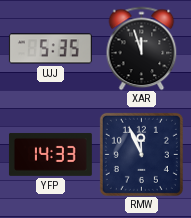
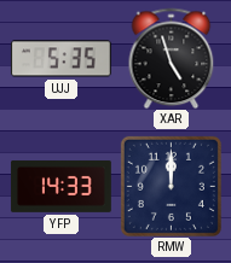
XAR: 11:57 -> 4:57 (172, 58)
RMW: 11:56 -> 12:00 (171, 186)
